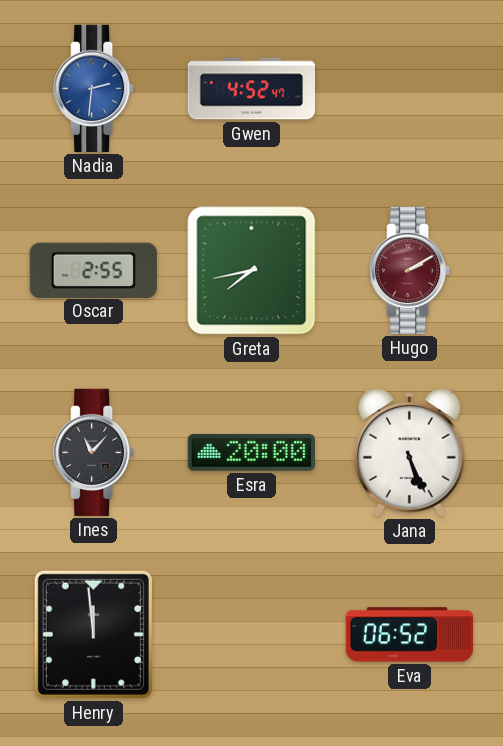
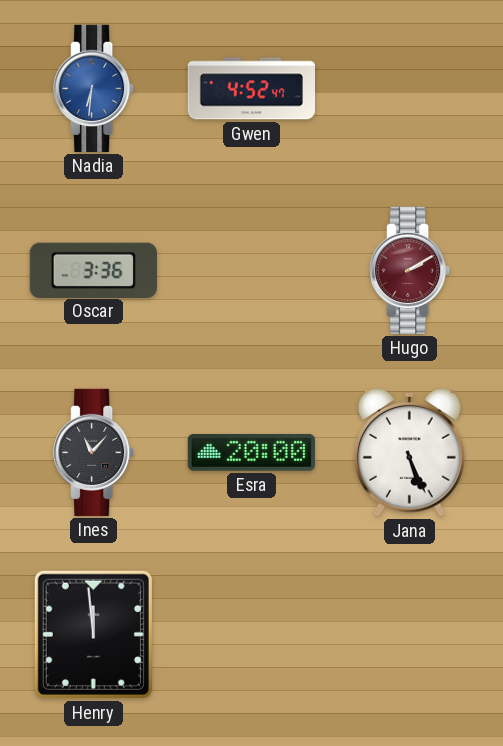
Nadia: 2:31 -> 6:31 (94, 88)
Oscar: 2:55 -> 3:36 (93, 270)
Greta: 7:43 -> none (252, 271)
Eva: 06:52 -> none (409, 635)
